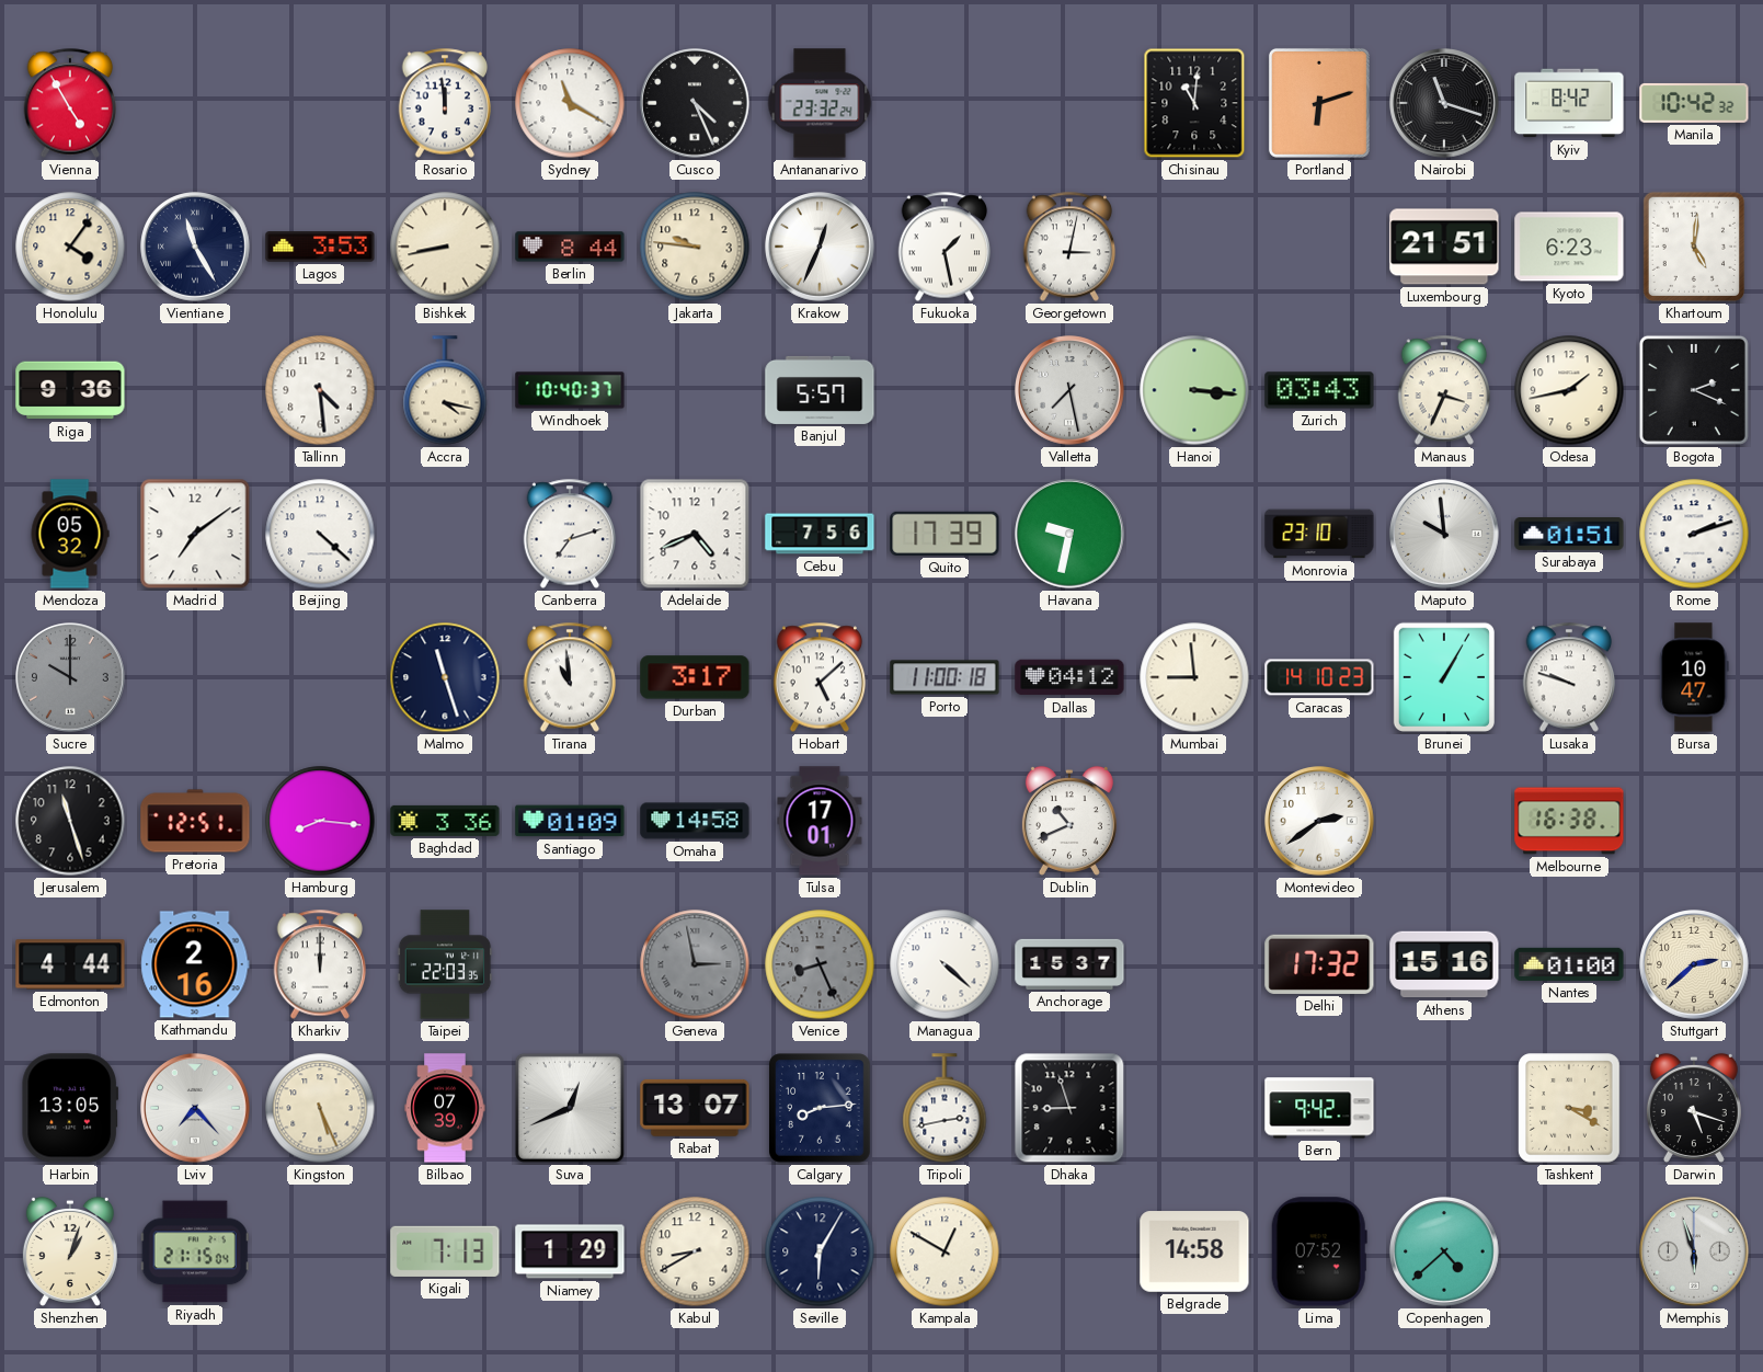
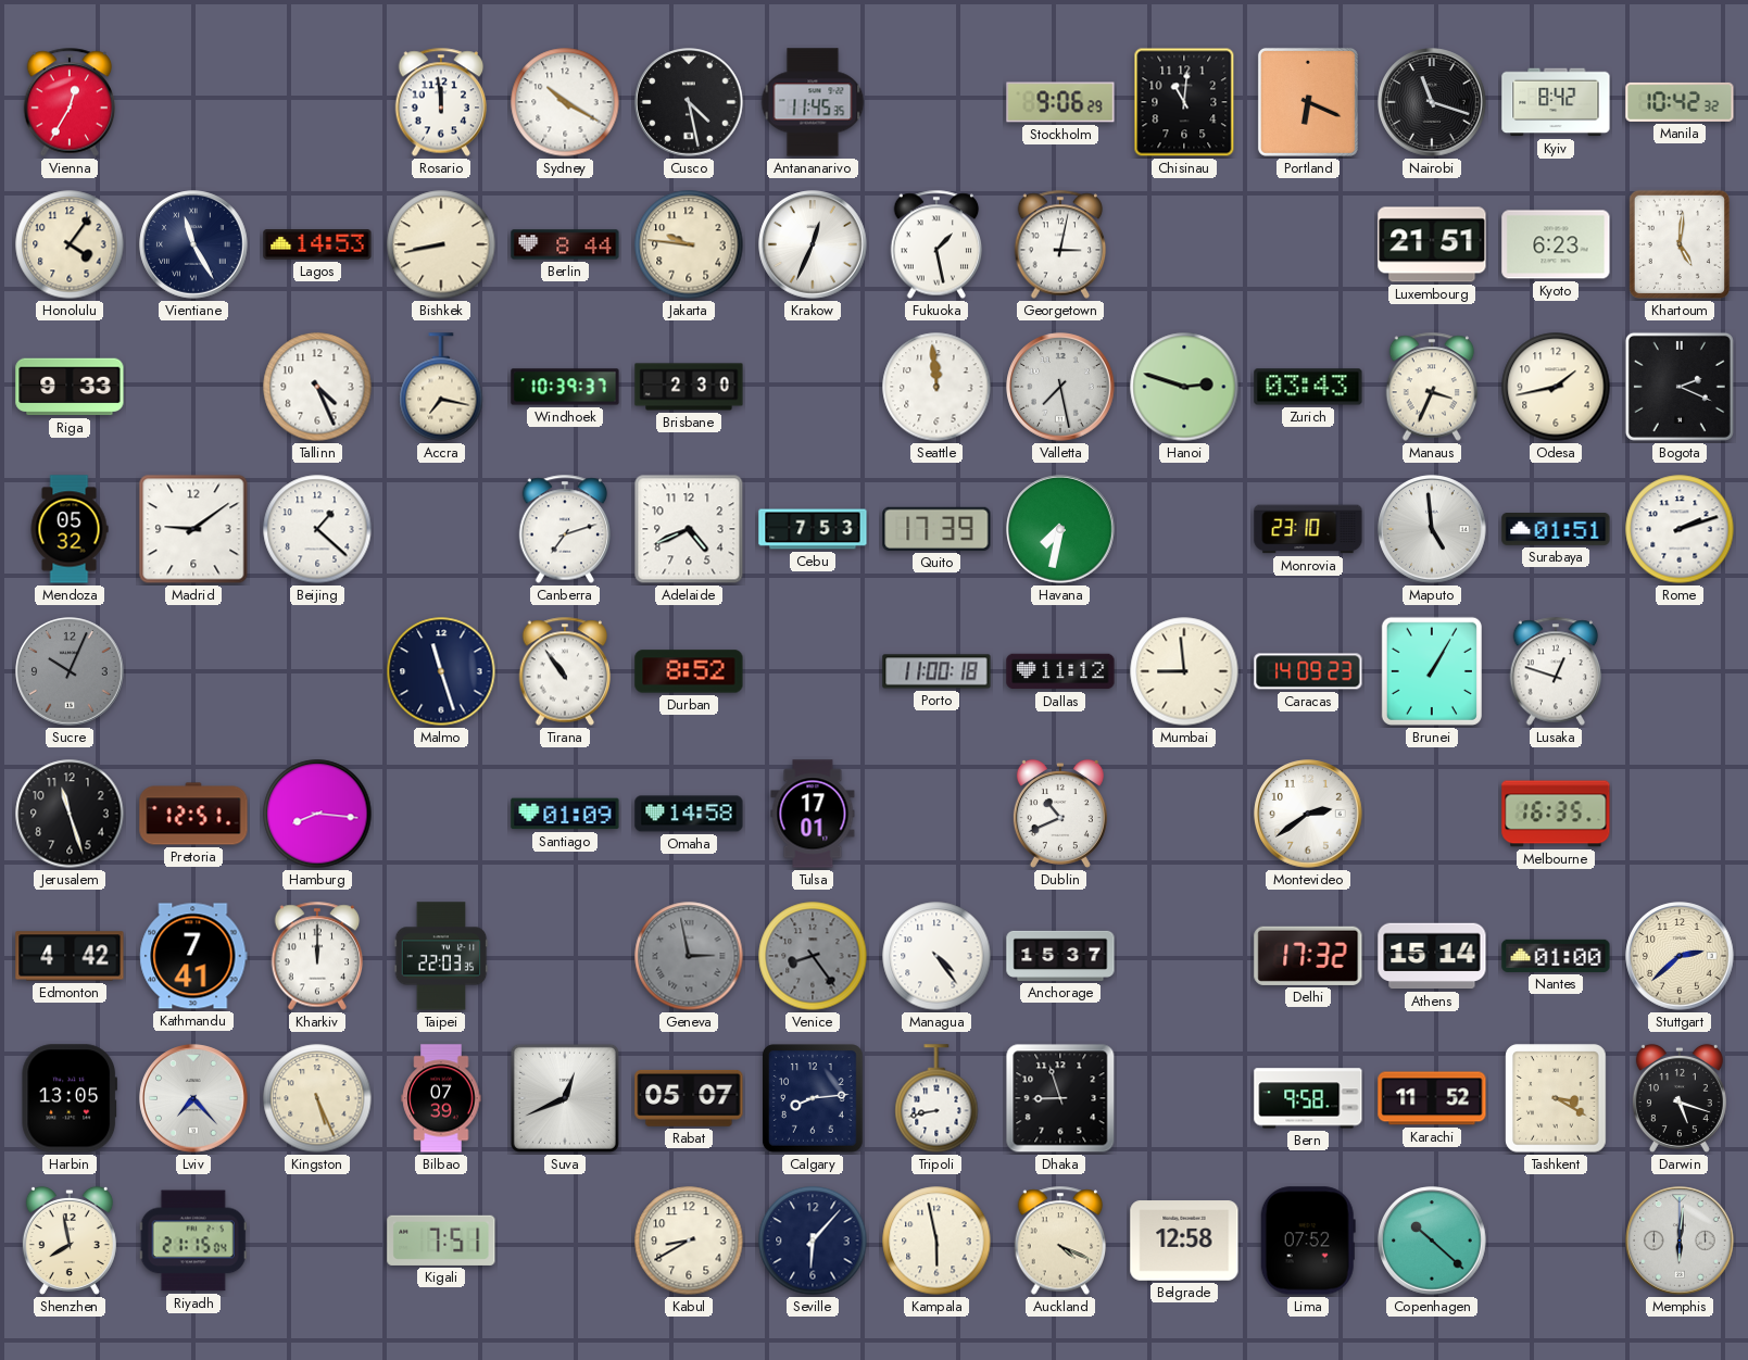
Vienna: 4:55 -> 12:35 (70, 102)
Sydney: 11:20 -> 10:20 (565, 102)
Cusco: 4:26 -> 4:28 (689, 102)
Antananarivo: 23:32 -> 11:45 (813, 102)
Stockholm: none -> 9:06 (1060, 102)
Portland: 6:12 -> 6:19 (1308, 102)
Lagos: 3:53 -> 14:53 (317, 244)
Riga: 9:36 -> 9:33 (70, 387)
Tallinn: 4:29 -> 4:26 (317, 387)
Accra: 4:17 -> 7:17 (441, 387)
Windhoek: 10:40 -> 10:39 (565, 387)
Brisbane: none -> 2:30 (689, 387)
Banjul: 5:57 -> none (820, 390)
Seattle: none -> 11:59 (936, 387)
Hanoi: 3:16 -> 2:48 (1184, 387)
Madrid: 7:09 -> 9:09 (193, 529)
Beijing: 4:22 -> 1:22 (317, 529)
Cebu: 7:56 -> 7:53 (813, 529)
Havana: 9:32 -> 7:32 (1060, 529)
Maputo: 9:59 -> 4:59 (1432, 529)
Sucre: 10:00 -> 10:04 (70, 671)
Tirana: 10:59 -> 10:54 (565, 671)
Durban: 3:17 -> 8:52 (689, 671)
Hobart: 5:08 -> none (820, 677)
Dallas: 04:12 -> 11:12 (1060, 671)
Caracas: 14:10 -> 14:09 (1308, 671)
Lusaka: 9:48 -> 12:48 (1556, 671)
Bursa: 10:47 -> none (1694, 677)
Baghdad: 3:36 -> none (445, 821)
Melbourne: 16:38 -> 16:35 (1556, 814)
Edmonton: 4:44 -> 4:42 (70, 956)
Kathmandu: 2:16 -> 7:41 (193, 956)
Venice: 8:26 -> 8:24 (813, 956)
Managua: 4:22 -> 4:24 (936, 956)
Athens: 15:16 -> 15:14 (1432, 956)
Rabat: 13:07 -> 05:07 (689, 1098)
Tripoli: 2:43 -> 8:43 (936, 1098)
Bern: 9:42 -> 9:58 (1308, 1098)
Karachi: none -> 11:52 (1432, 1098)
Shenzhen: 1:03 -> 7:58 (70, 1241)
Kigali: 7:13 -> 7:51 (441, 1241)
Niamey: 1:29 -> none (570, 1251)
Seville: 6:05 -> 6:07 (813, 1241)
Kampala: 12:50 -> 5:58 (936, 1241)
Auckland: none -> 4:19 (1060, 1241)
Belgrade: 14:58 -> 12:58 (1184, 1241)
Copenhagen: 4:38 -> 10:22 (1432, 1241)
Memphis: 5:57 -> 6:01 (1680, 1241)
